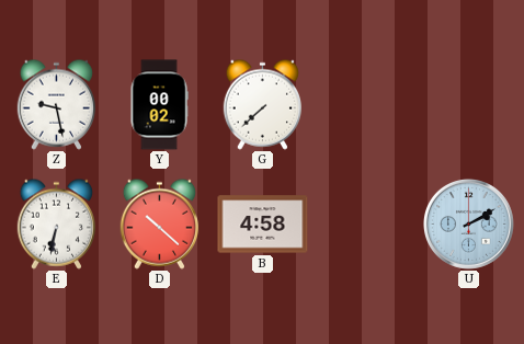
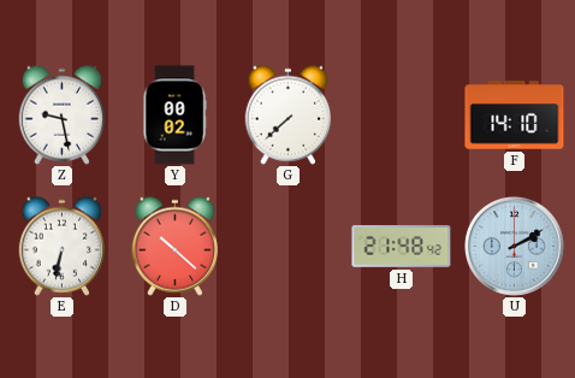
F: none -> 14:10 (515, 116)
B: 4:58 -> none (263, 225)
H: none -> 21:48 (402, 247)
